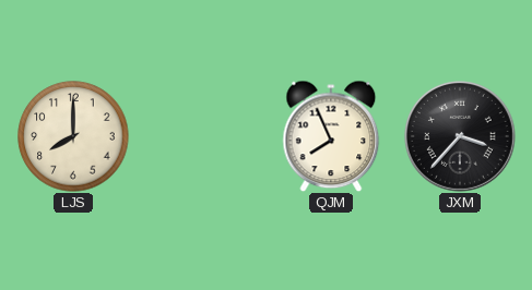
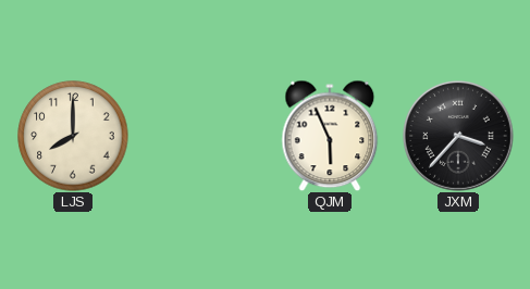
QJM: 7:56 -> 5:56 (330, 136)
